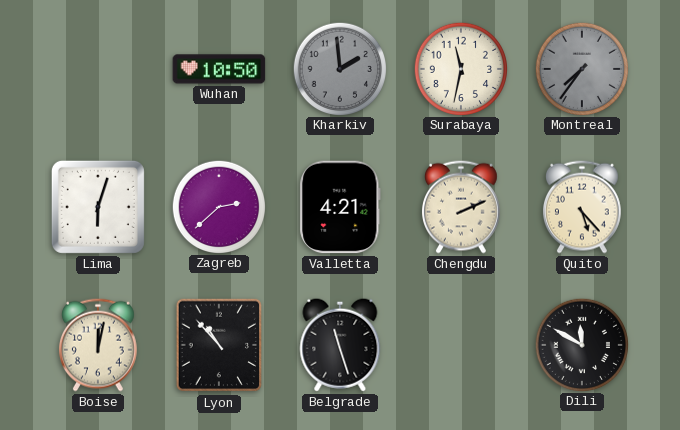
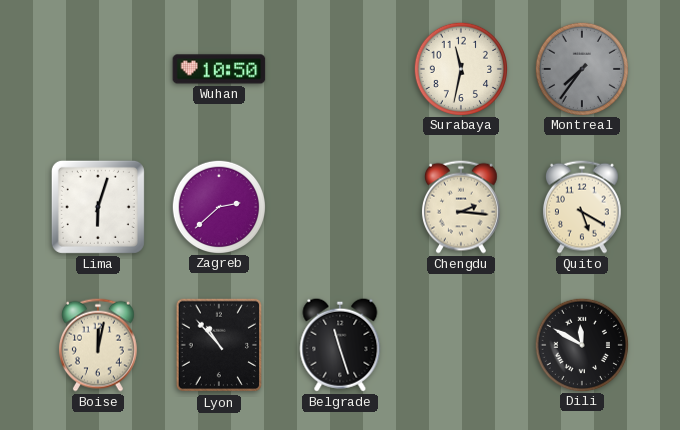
Kharkiv: 1:59 -> none (339, 68)
Valletta: 4:21 -> none (340, 207)
Chengdu: 2:11 -> 2:16 (461, 207)
Quito: 5:23 -> 5:20 (582, 207)
